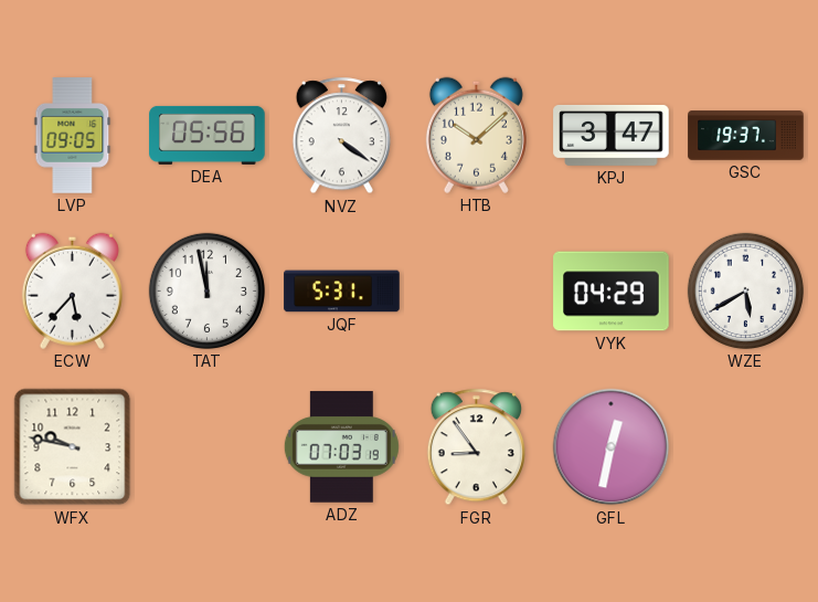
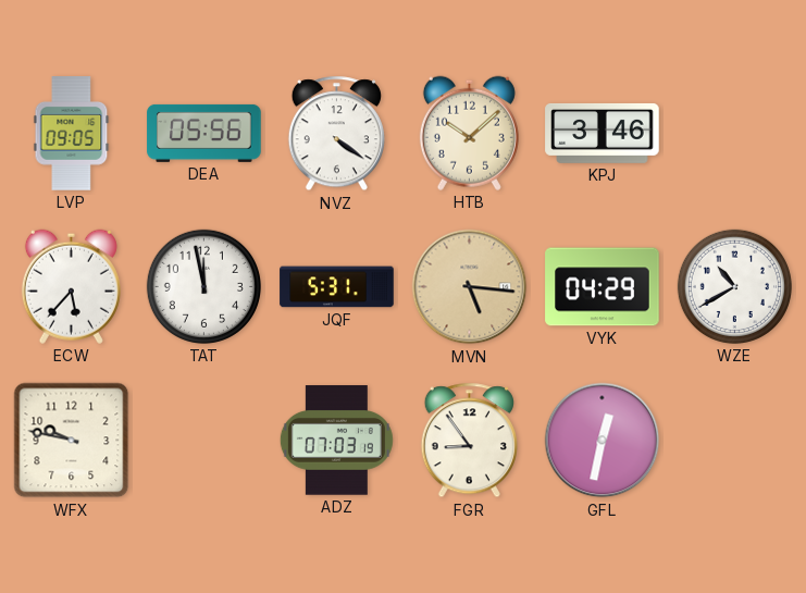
KPJ: 3:47 -> 3:46 (603, 133)
GSC: 19:37 -> none (746, 136)
MVN: none -> 5:16 (470, 287)
WZE: 5:40 -> 10:40 (734, 286)
